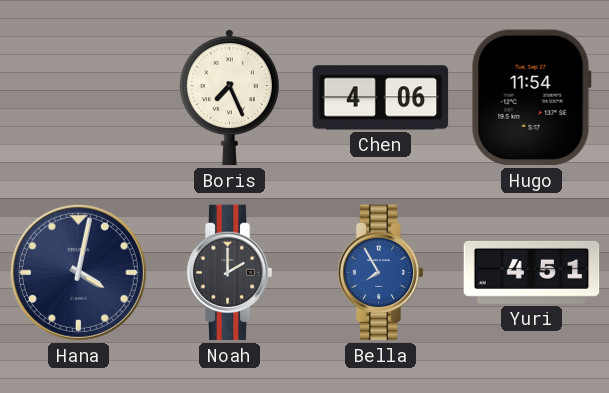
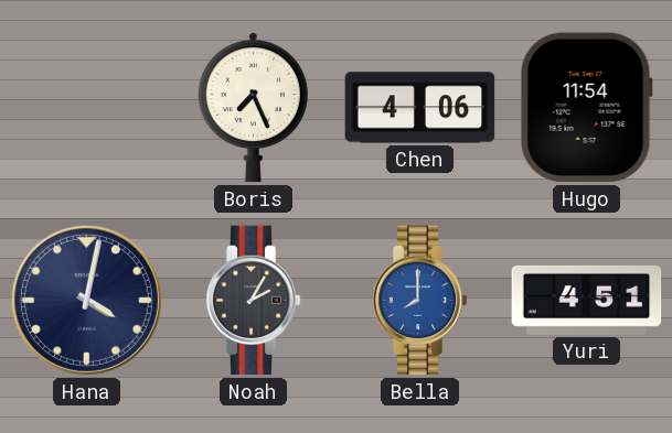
Noah: 2:00 -> 2:05 (253, 301)
Bella: 7:55 -> 8:00 (419, 301)
